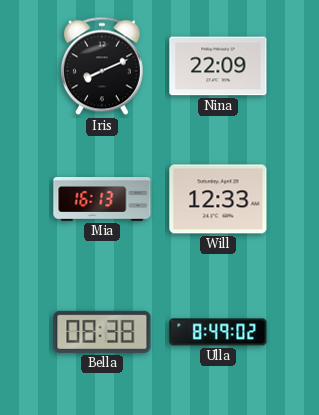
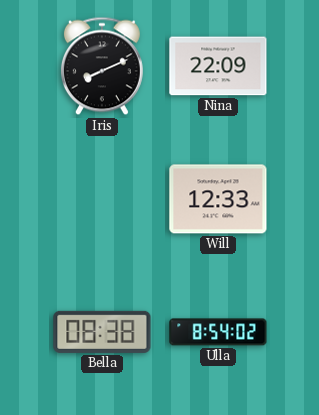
Mia: 16:13 -> none (102, 200)
Ulla: 8:49 -> 8:54 (218, 332)
